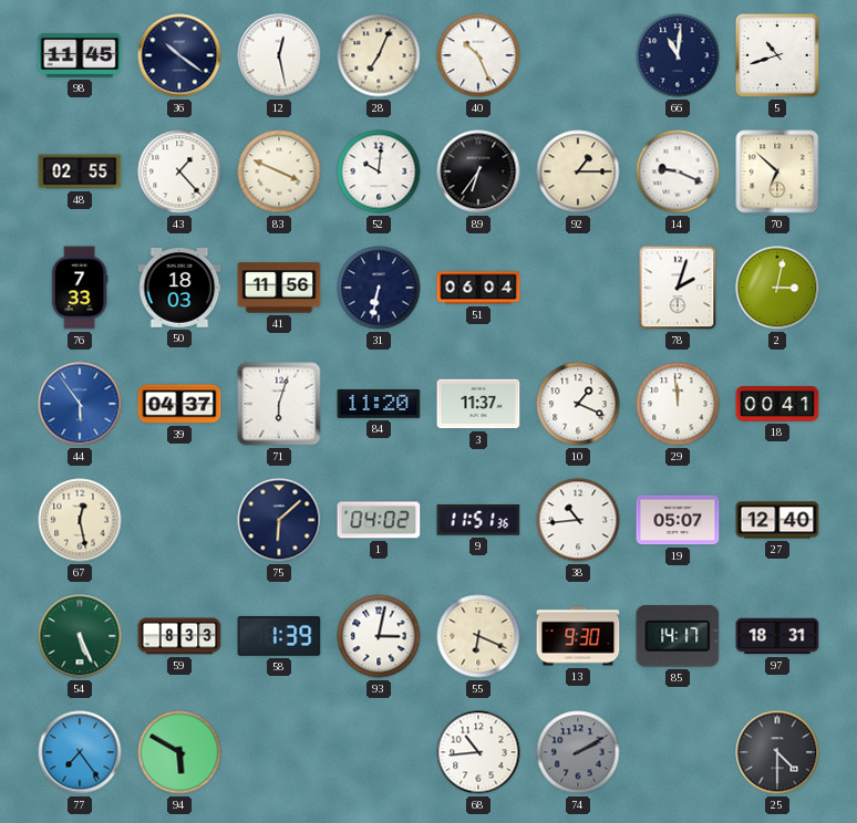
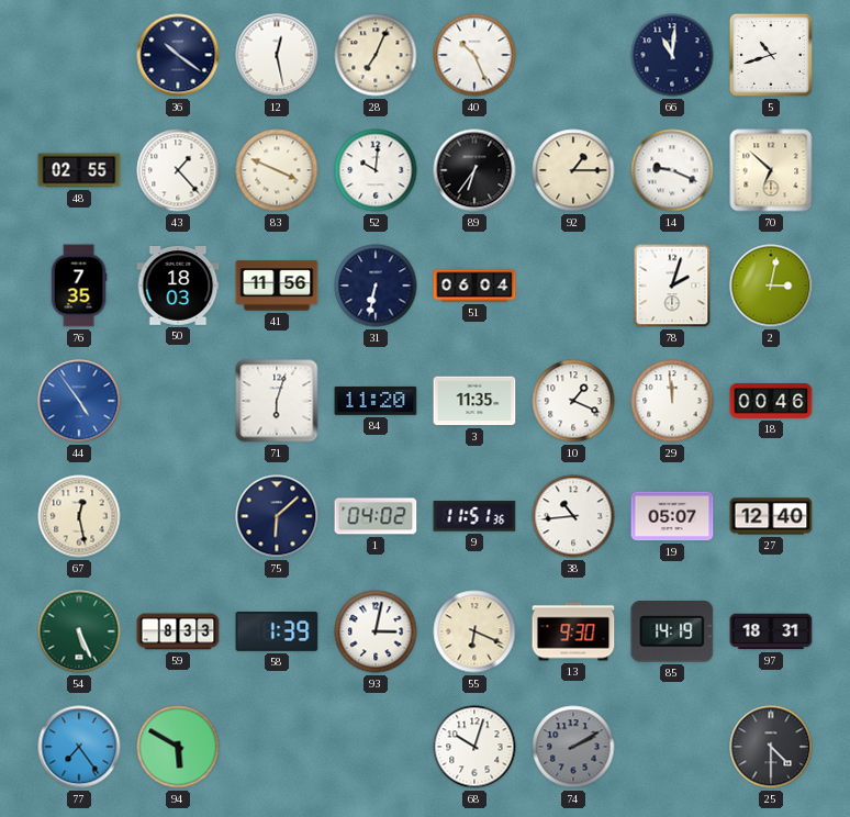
98: 11:45 -> none (80, 55)
76: 7:33 -> 7:35 (79, 286)
44: 5:54 -> 4:54 (79, 401)
39: 04:37 -> none (179, 404)
3: 11:37 -> 11:35 (474, 401)
18: 00:41 -> 00:46 (771, 401)
85: 14:17 -> 14:19 (672, 633)
68: 10:44 -> 10:03 (474, 747)
